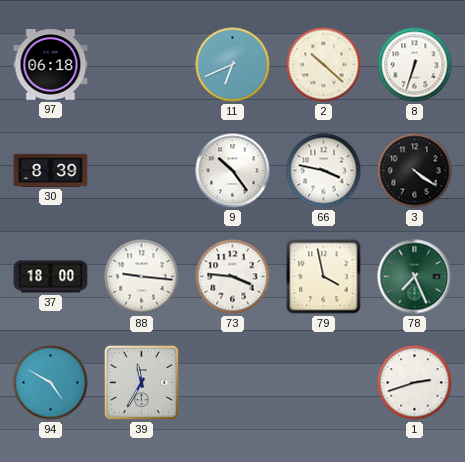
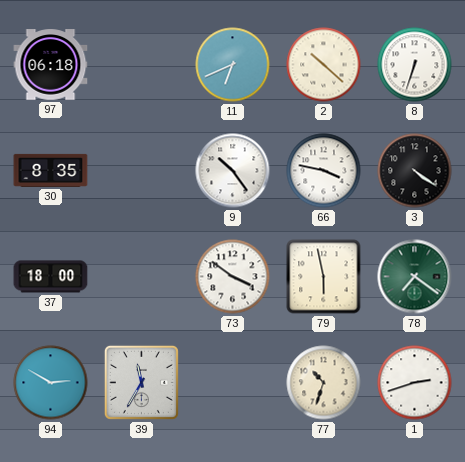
30: 8:39 -> 8:35 (51, 170)
88: 9:16 -> none (142, 277)
73: 3:46 -> 3:51 (233, 277)
79: 3:58 -> 5:58 (324, 277)
78: 7:26 -> 7:21 (415, 277)
94: 4:50 -> 2:50 (51, 383)
77: none -> 10:33 (324, 383)
